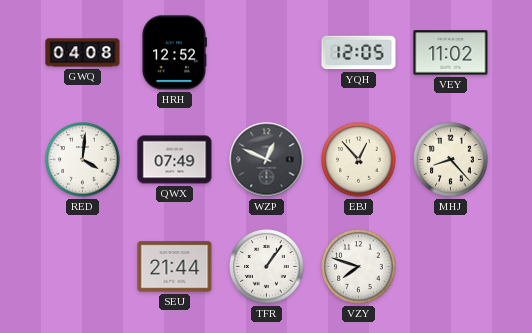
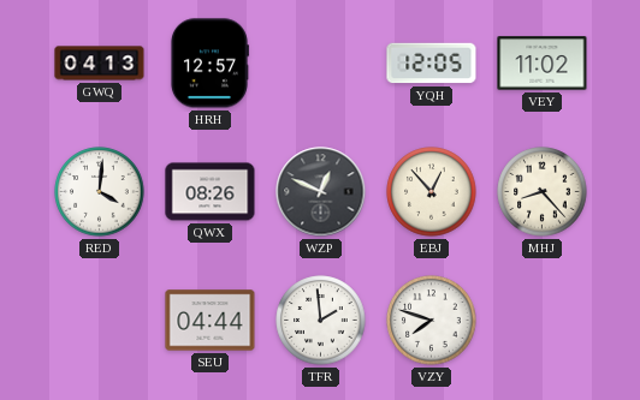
GWQ: 04:08 -> 04:13 (100, 64)
HRH: 12:52 -> 12:57 (209, 64)
QWX: 07:49 -> 08:26 (211, 192)
SEU: 21:44 -> 04:44 (211, 321)
TFR: 1:06 -> 1:59 (321, 321)
